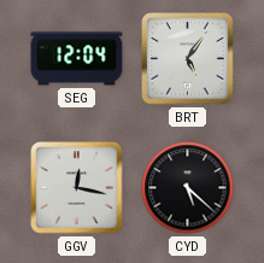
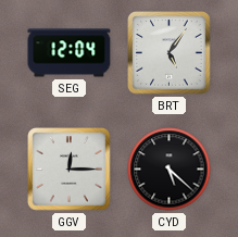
GGV: 12:17 -> 12:15 (70, 170)
